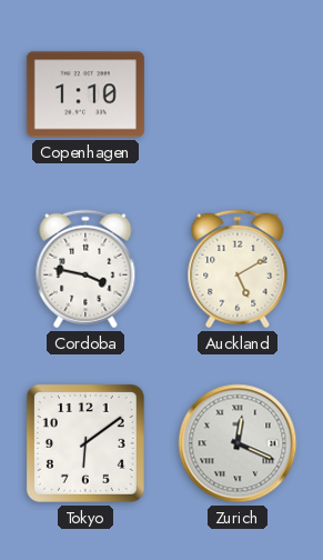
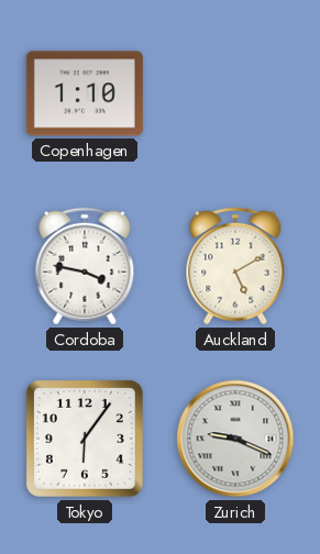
Tokyo: 6:09 -> 6:06 (85, 439)
Zurich: 12:19 -> 9:19 (235, 439)
